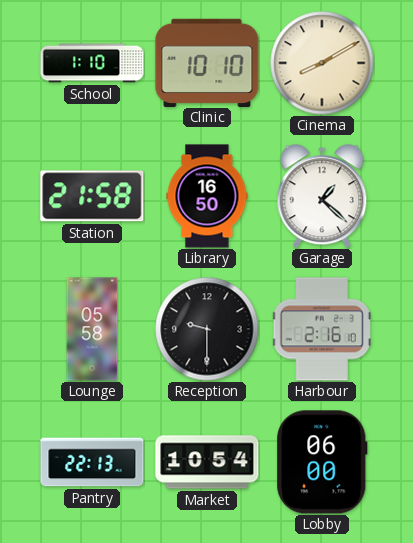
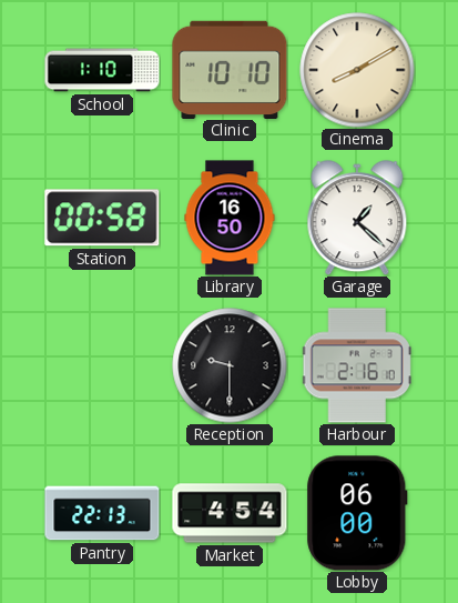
Station: 21:58 -> 00:58 (102, 218)
Lounge: 05:58 -> none (92, 329)
Market: 10:54 -> 4:54 (230, 513)
